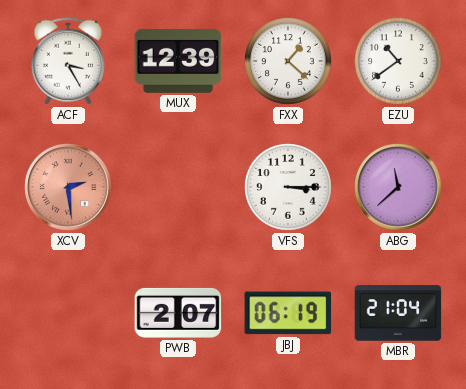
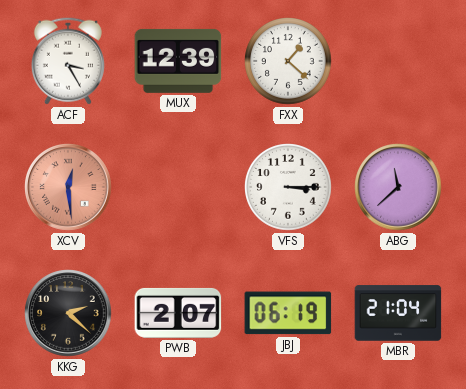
EZU: 10:39 -> none (399, 62)
XCV: 2:29 -> 12:29 (68, 187)
KKG: none -> 2:22 (68, 313)
